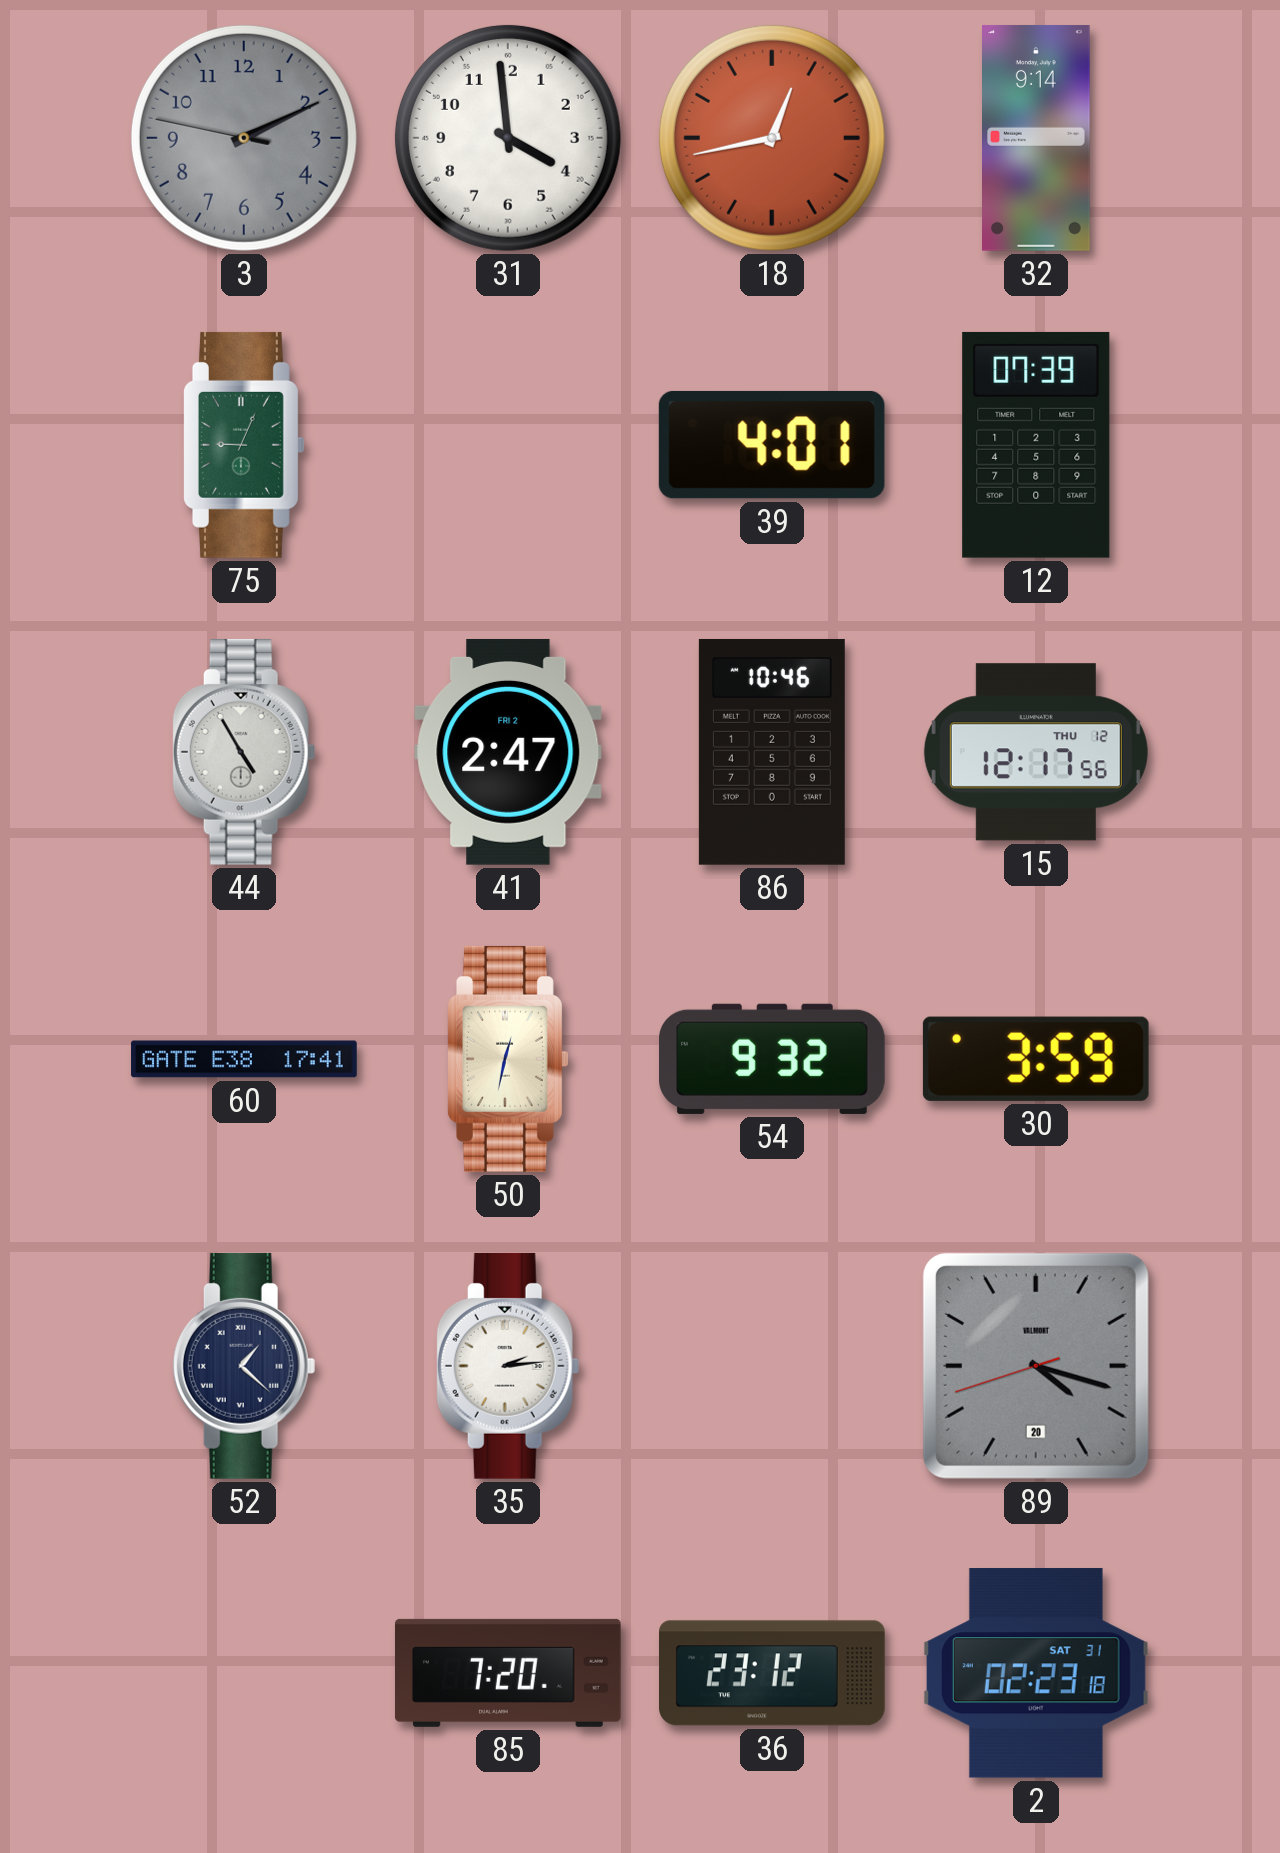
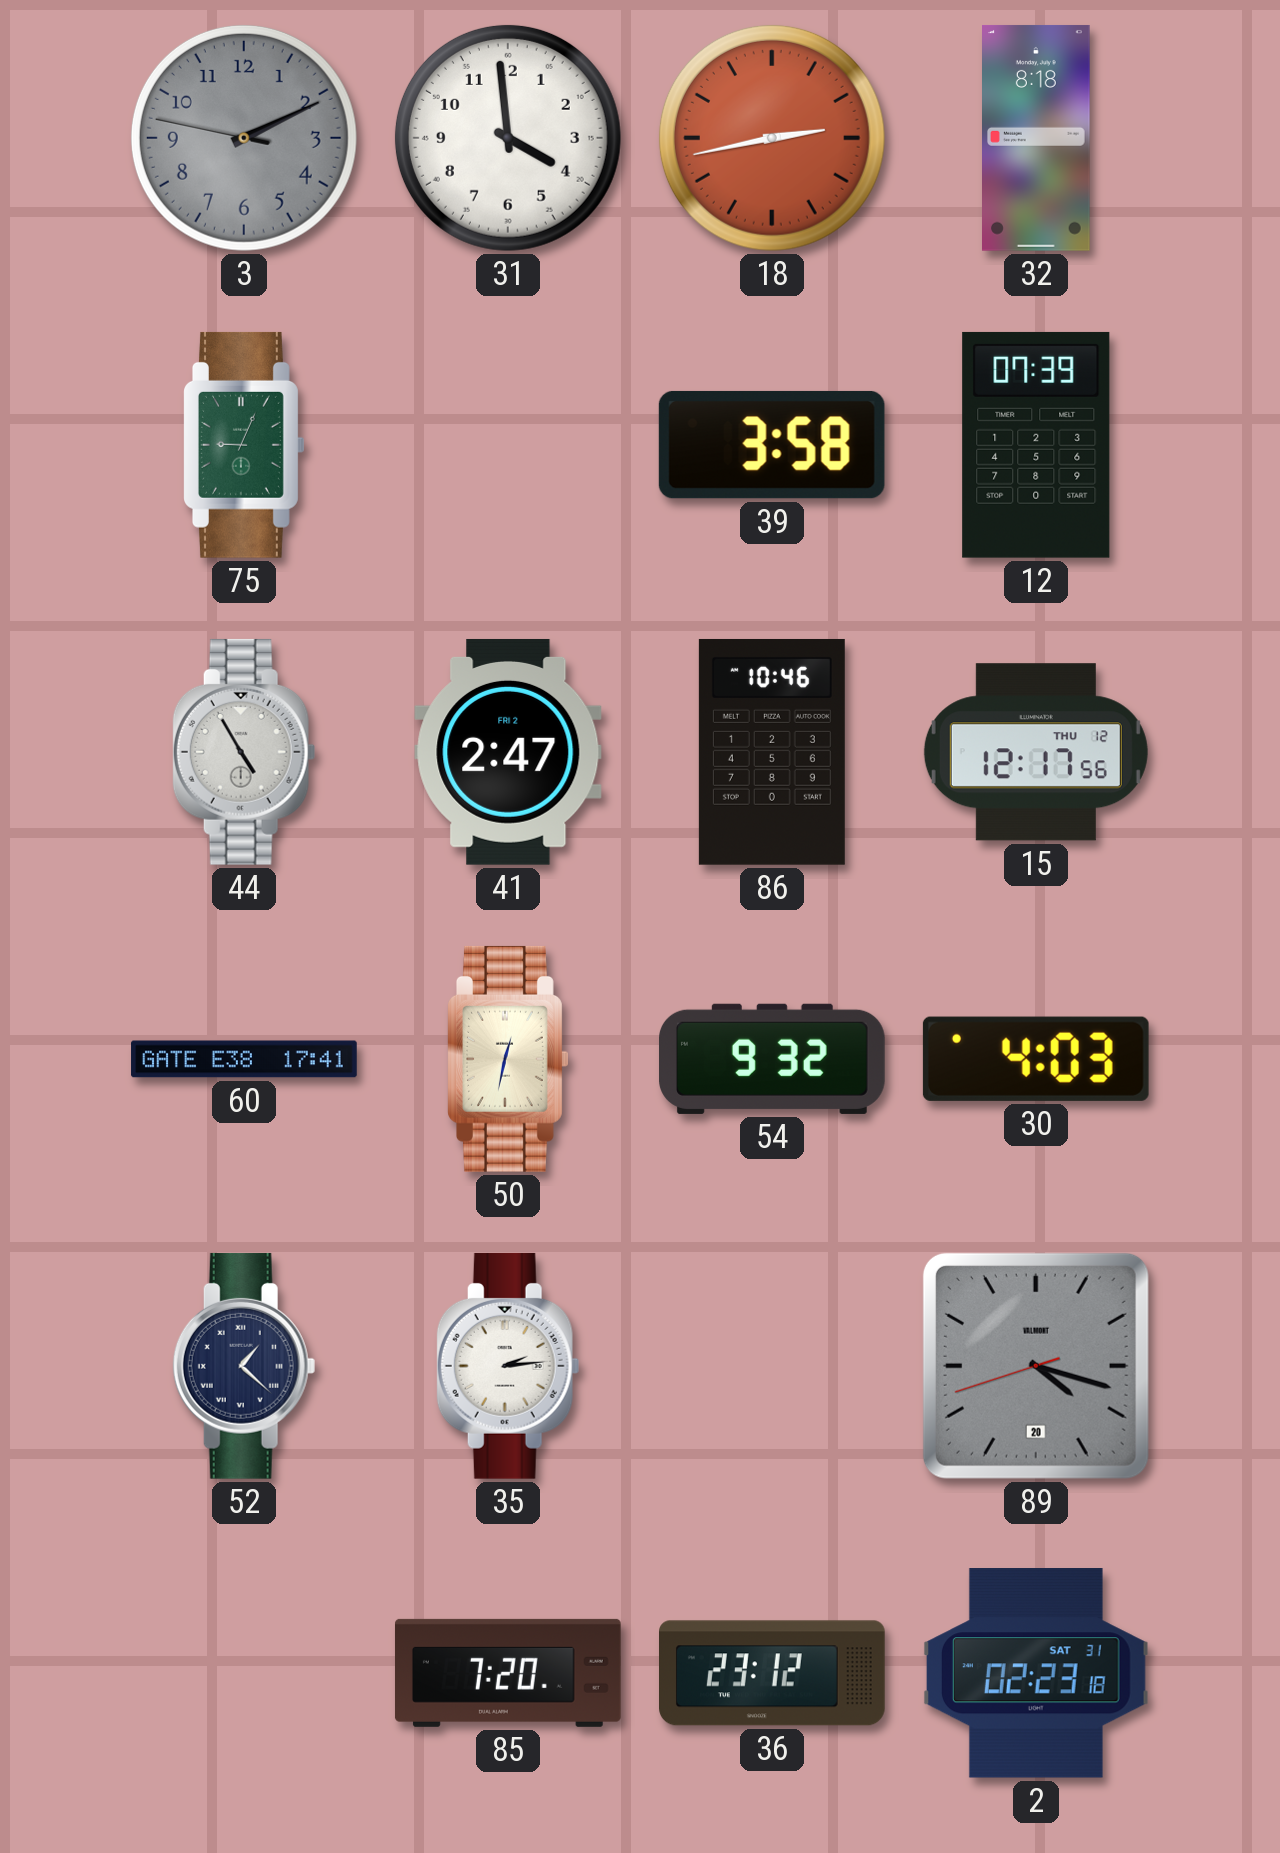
18: 12:43 -> 2:43 (772, 138)
32: 9:14 -> 8:18 (1037, 138)
39: 4:01 -> 3:58 (772, 445)
30: 3:59 -> 4:03 (1036, 1059)
